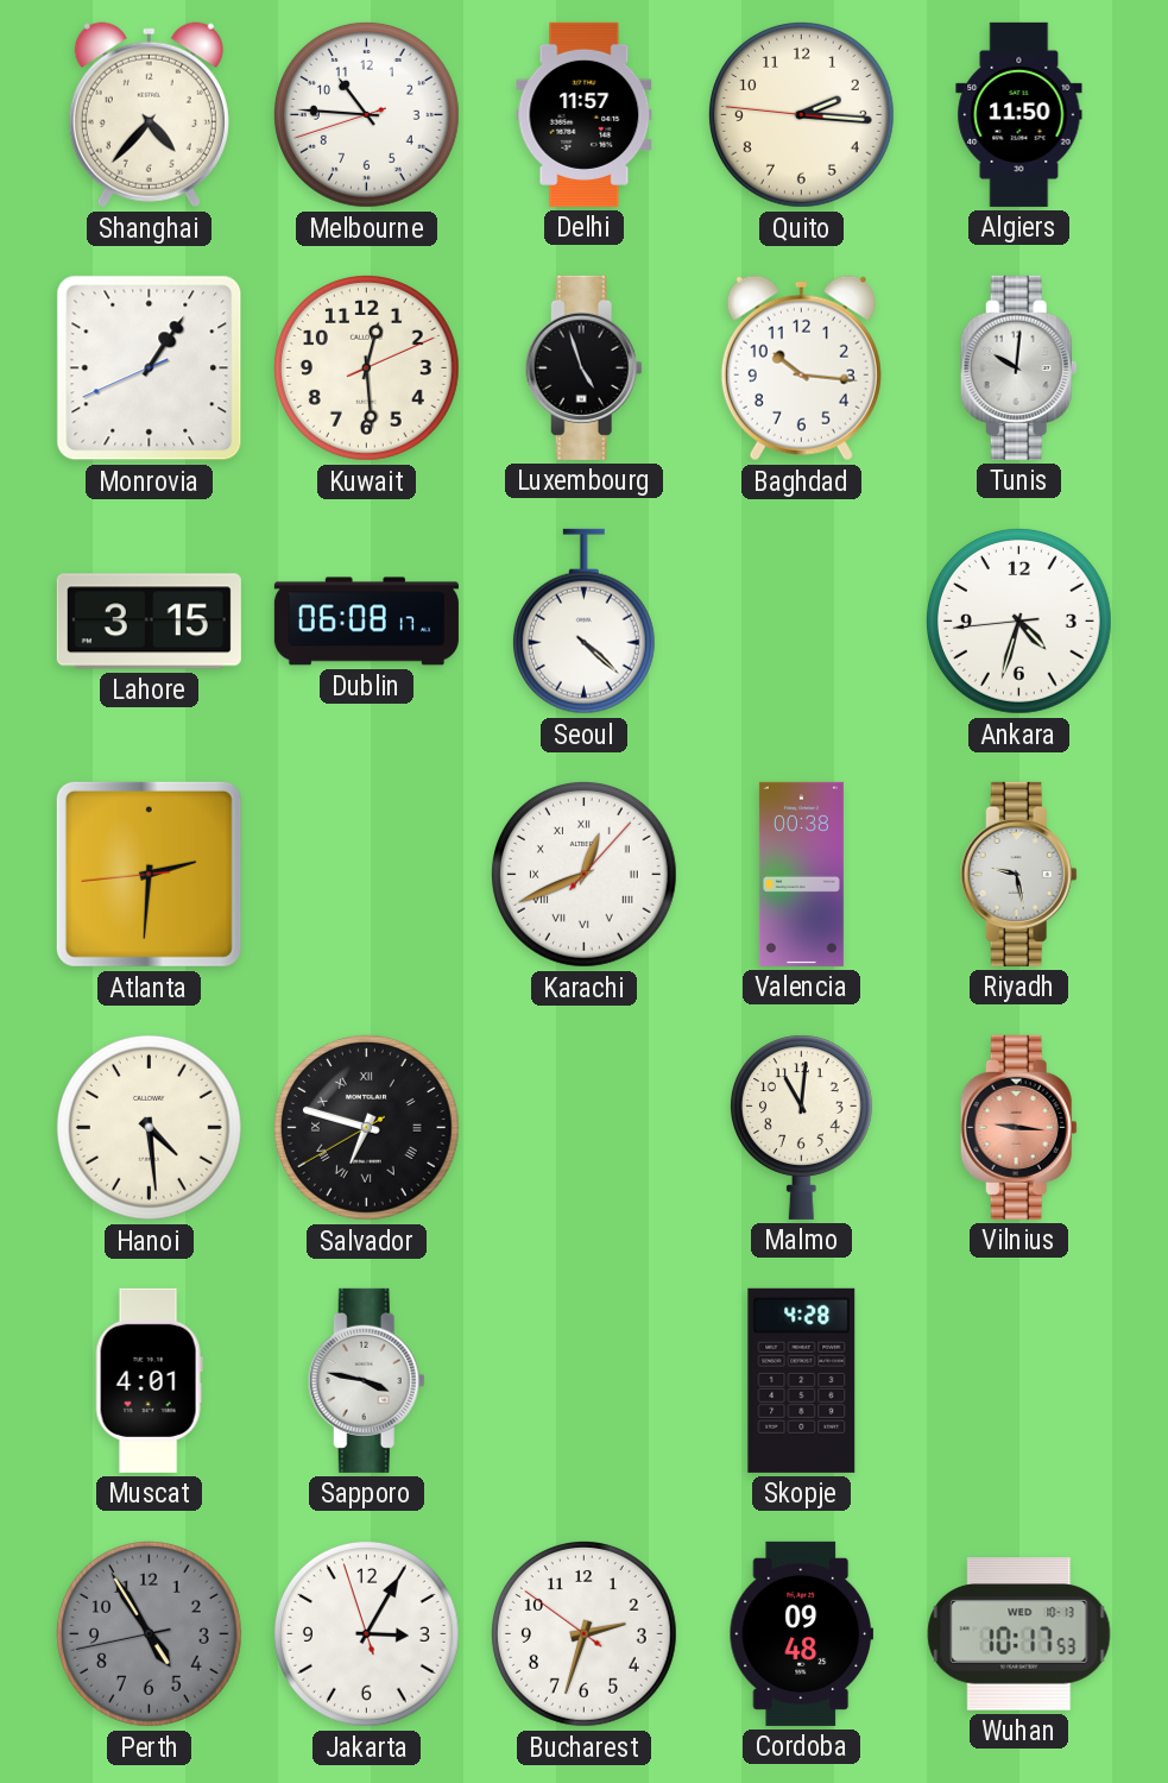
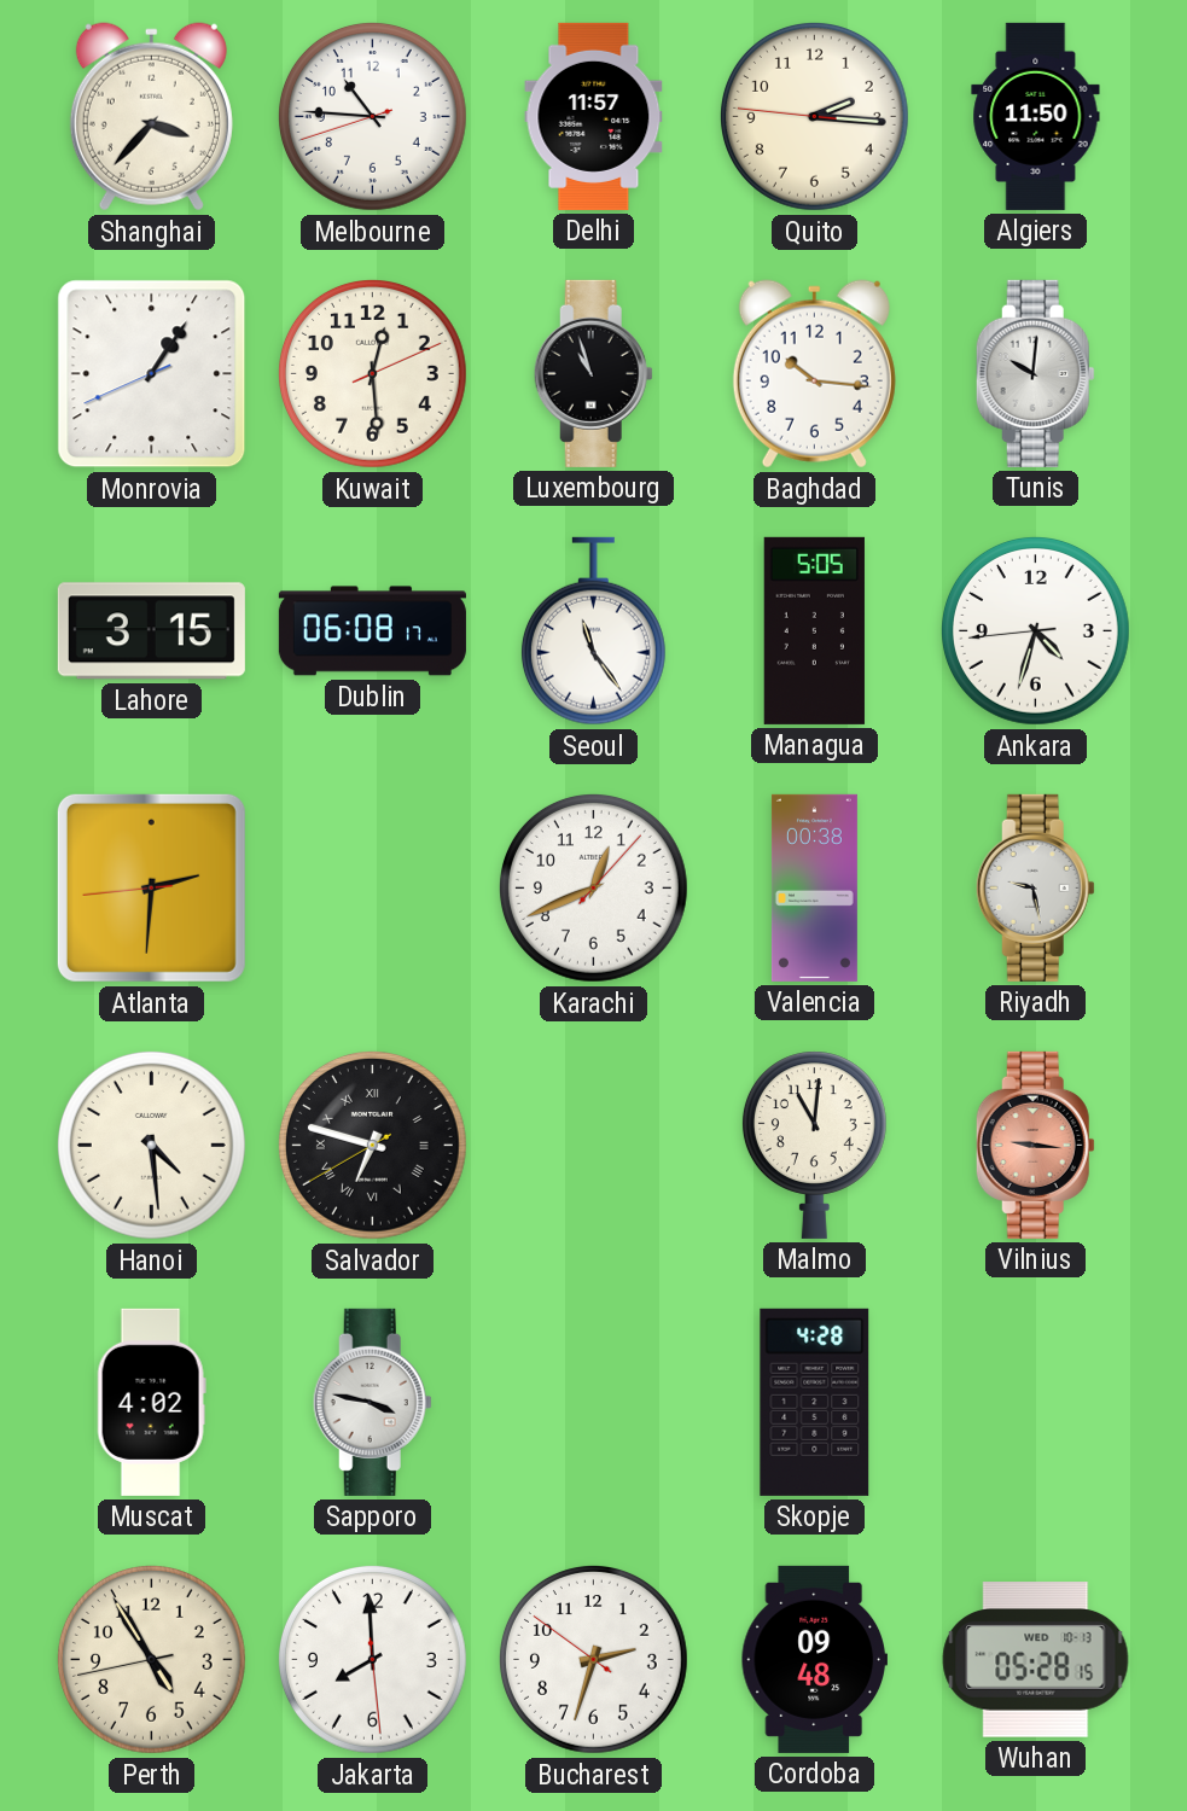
Shanghai: 4:37 -> 3:37 (151, 117)
Luxembourg: 4:57 -> 10:57 (593, 373)
Seoul: 4:22 -> 11:24 (593, 631)
Managua: none -> 5:05 (814, 630)
Karachi numerals: Roman -> Arabic (593, 887)
Muscat: 4:01 -> 4:02 (151, 1402)
Perth dial: grey -> cream (151, 1659)
Jakarta: 3:04 -> 7:59 (372, 1659)
Wuhan: 10:17 -> 05:28 (1036, 1660)
